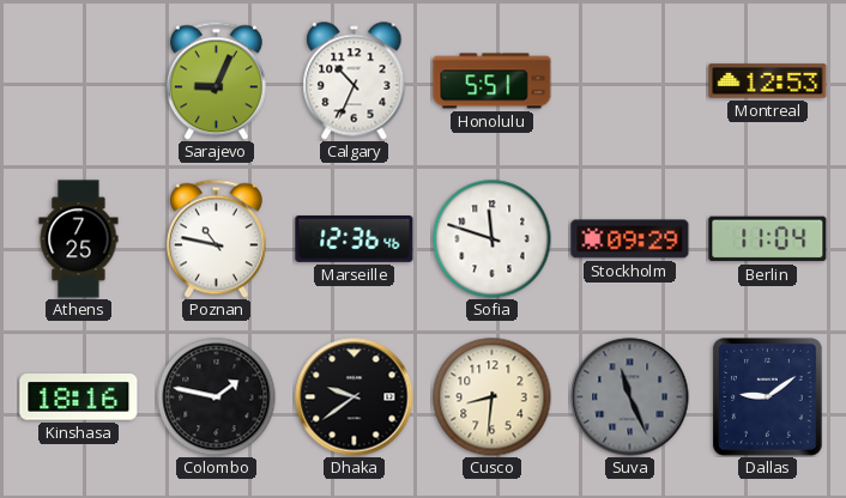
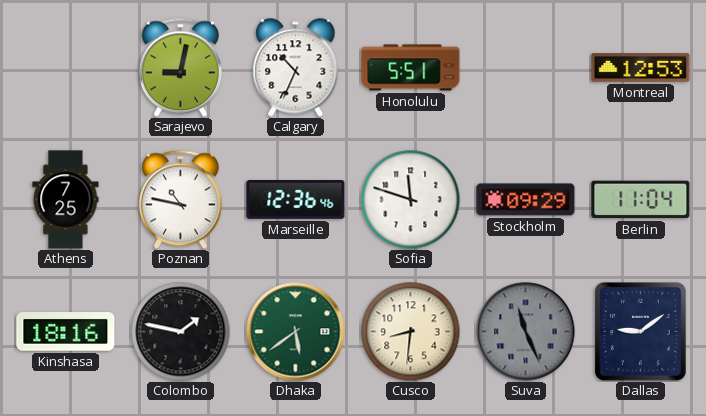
Sarajevo: 9:04 -> 9:02 (180, 67)
Dhaka: 9:39 -> 5:39 (296, 332)
Dhaka dial: black -> green (296, 332)
